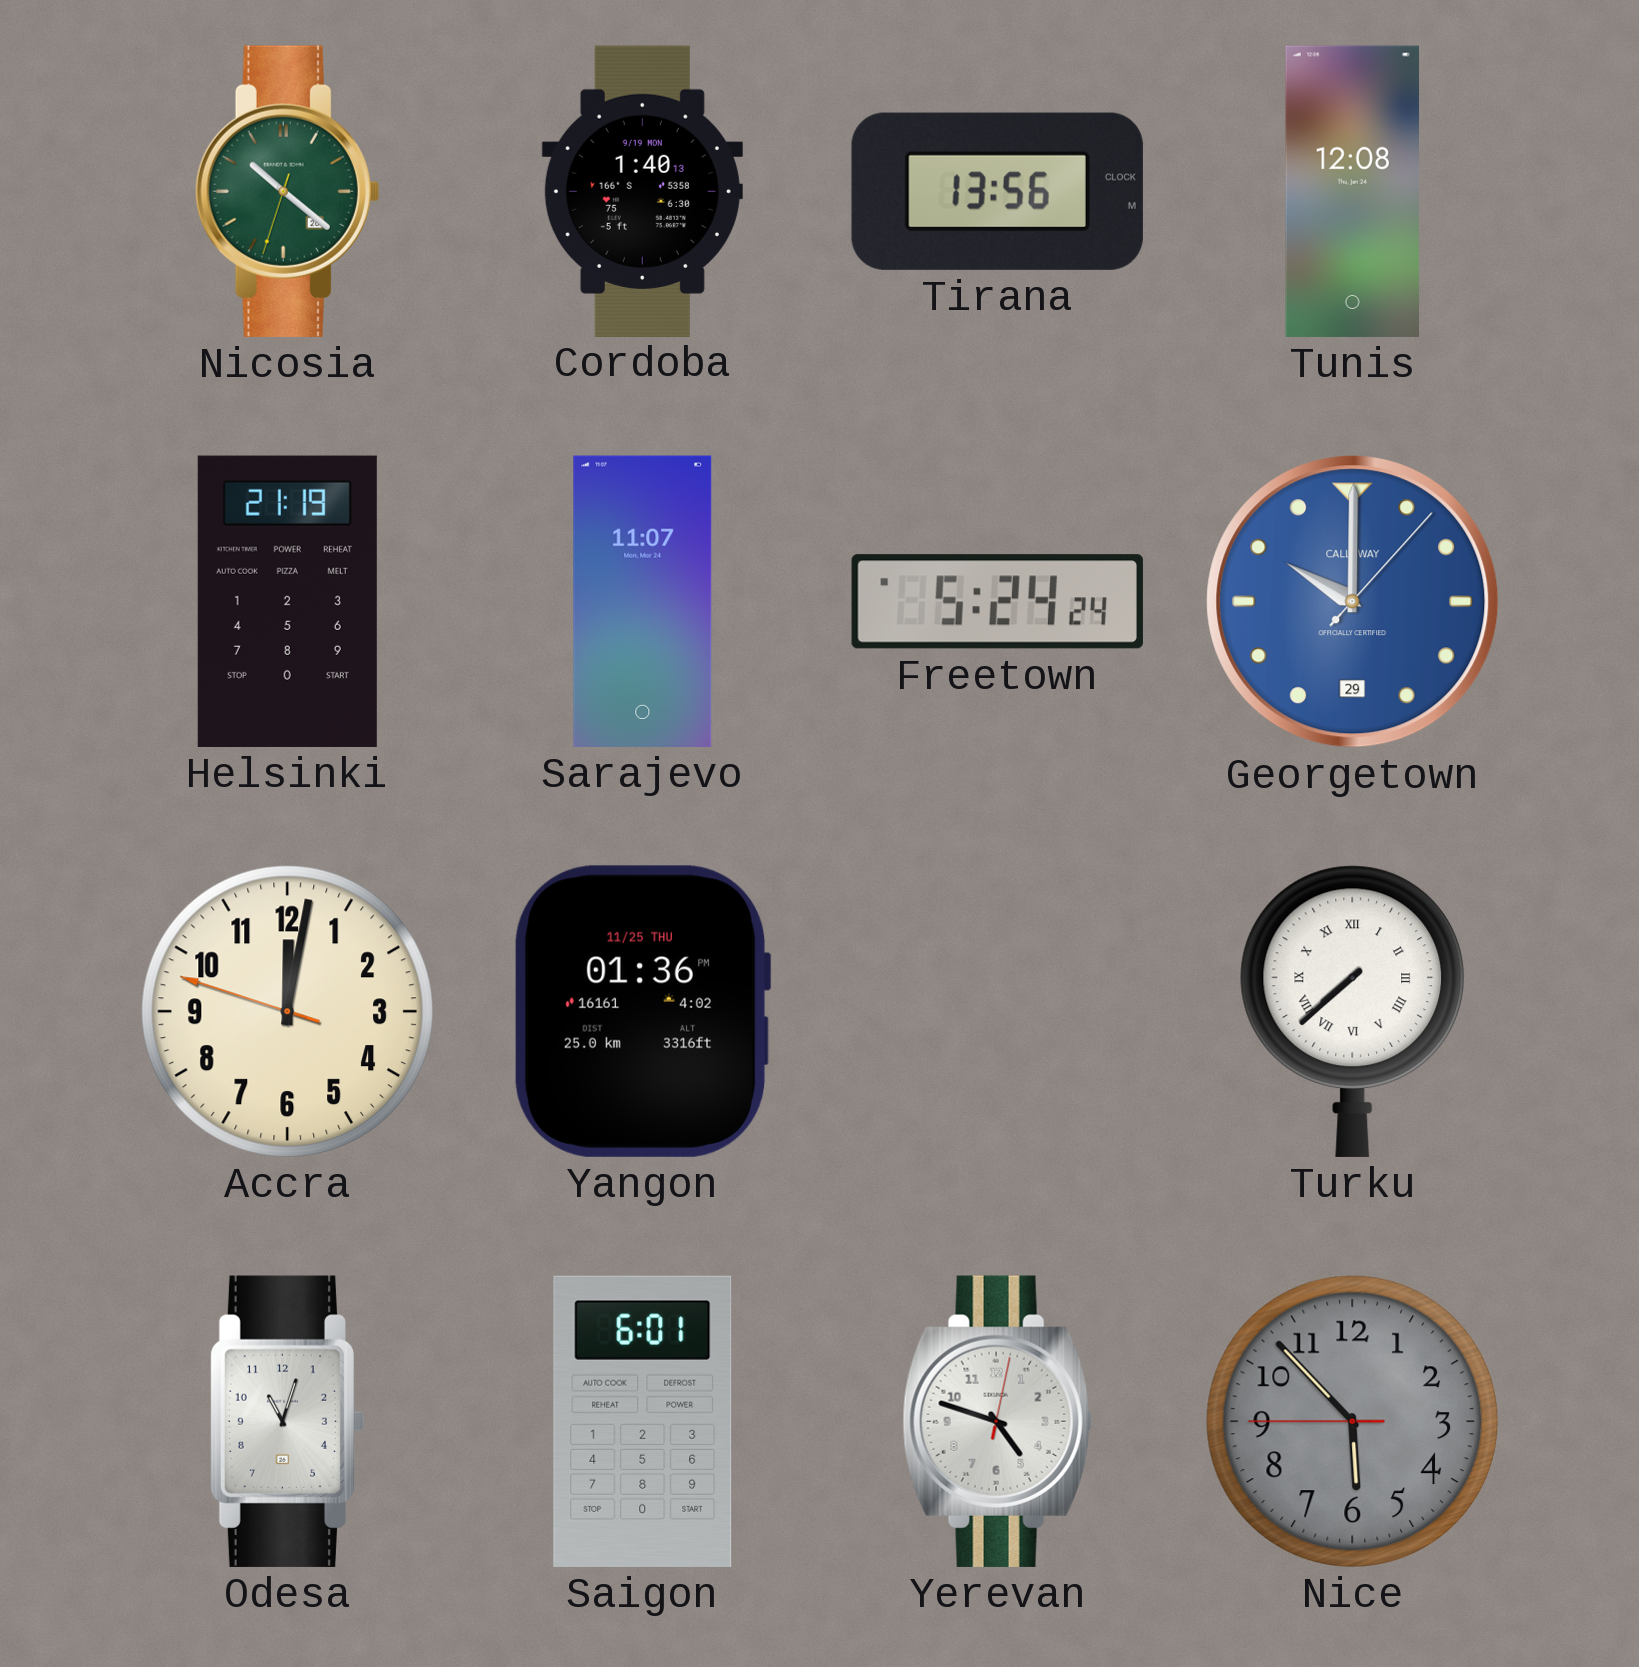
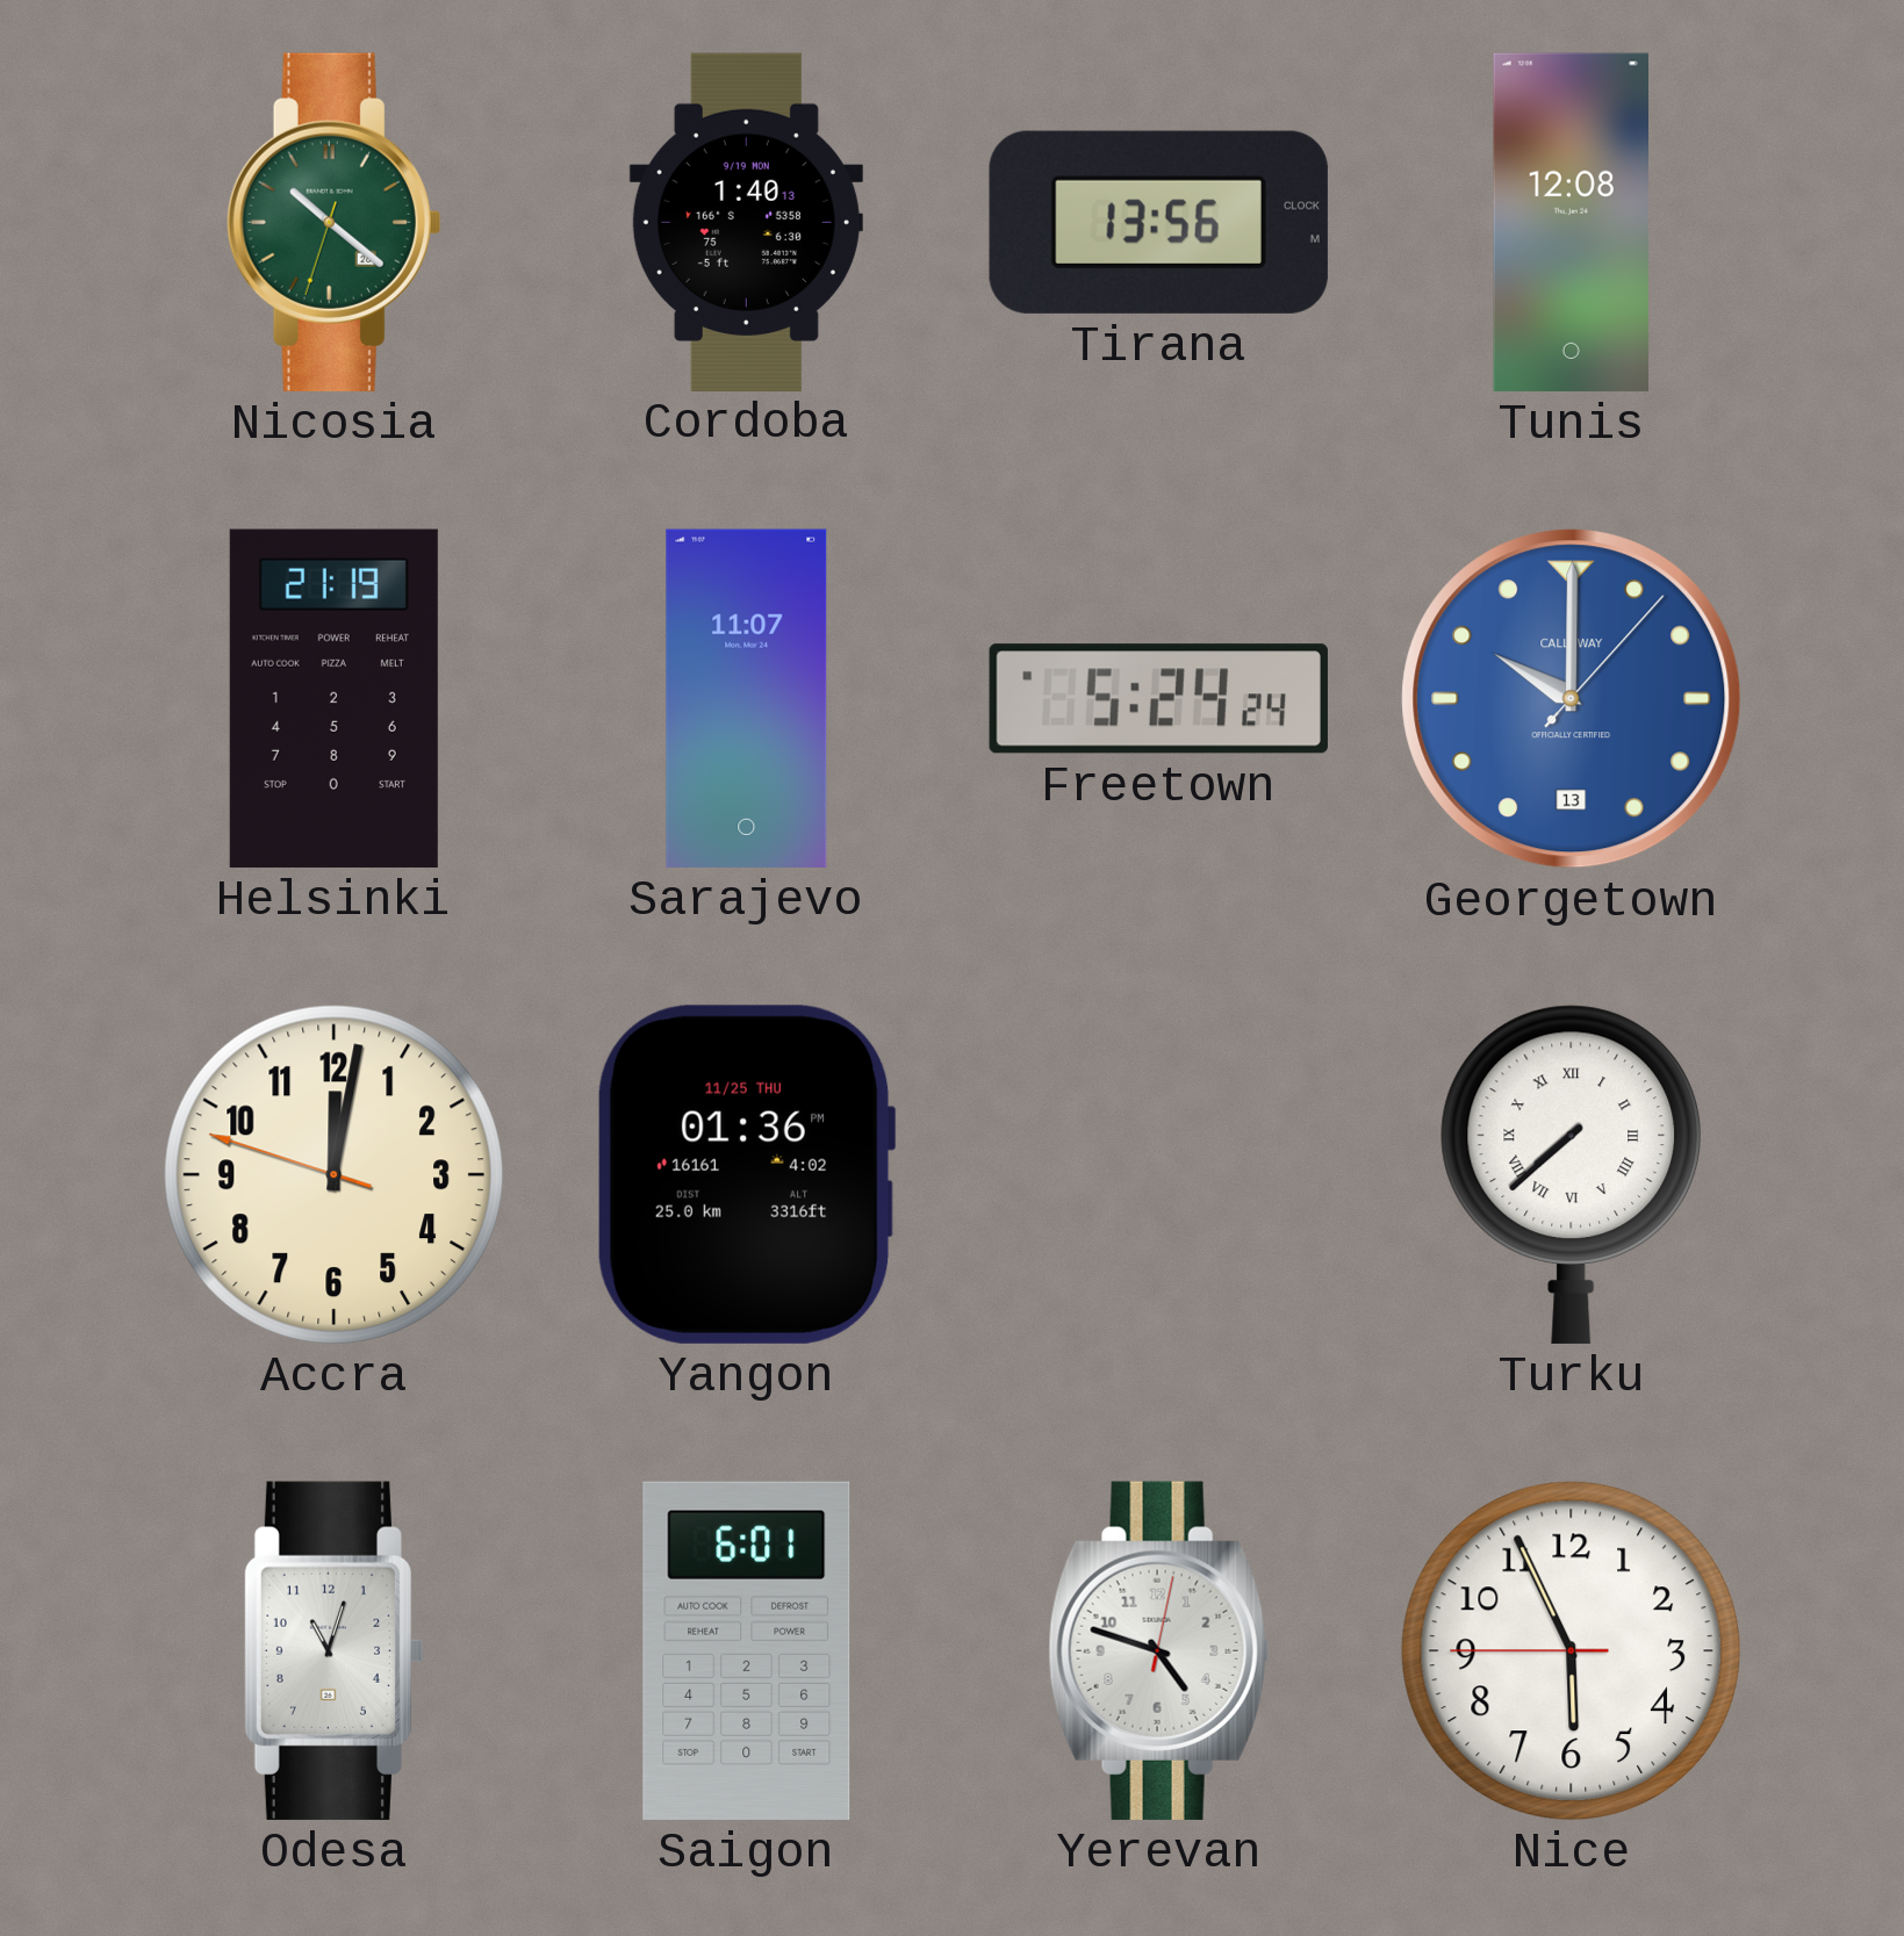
Georgetown date: 29 -> 13 (1572, 699)
Nice: 5:52 -> 5:55 (1571, 1650)
Nice dial: grey -> white (1571, 1650)
